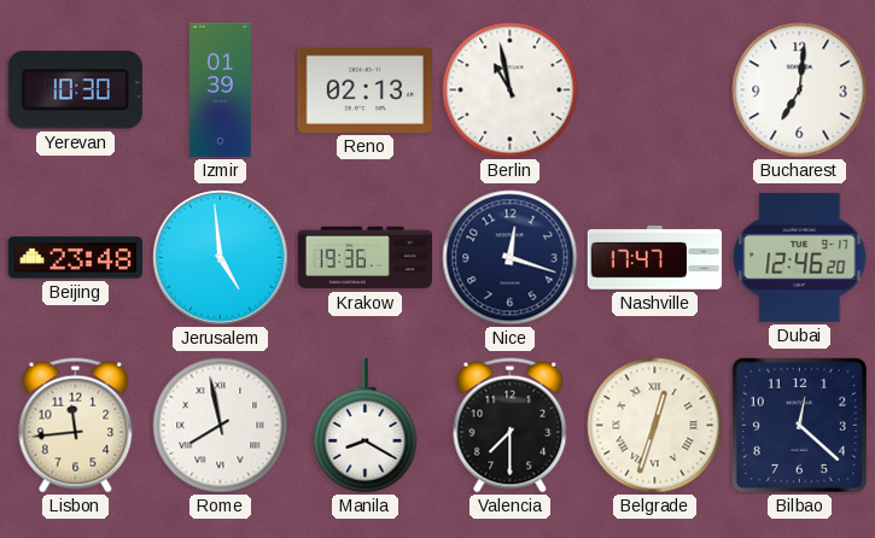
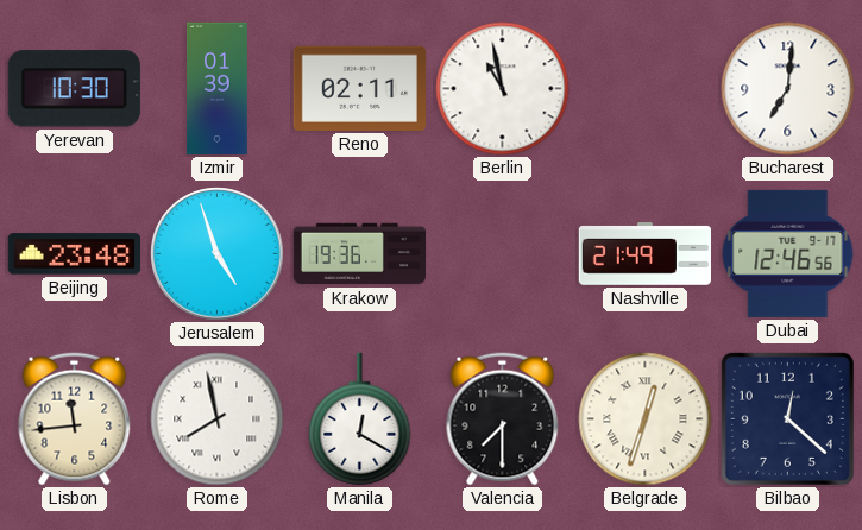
Reno: 02:13 -> 02:11 (359, 88)
Jerusalem: 4:59 -> 4:57 (218, 254)
Nice: 12:18 -> none (511, 258)
Nashville: 17:47 -> 21:49 (644, 254)
Dubai: 12:46:20 -> 12:46:56 (788, 253)
Manila: 8:20 -> 12:20 (360, 419)
